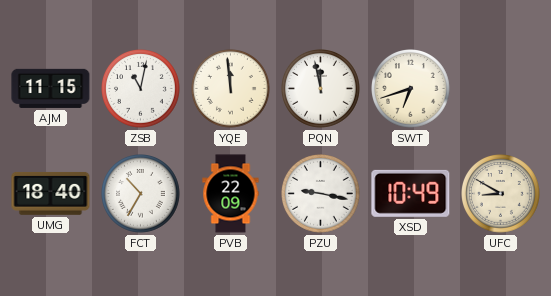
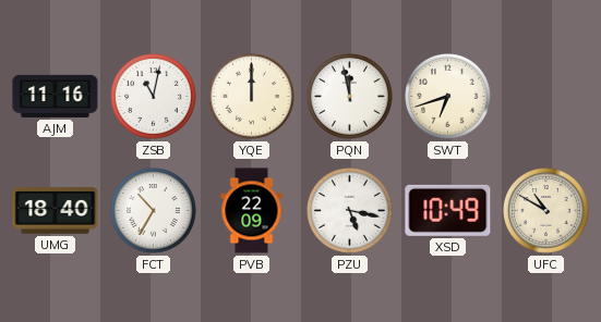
AJM: 11:15 -> 11:16 (56, 96)
YQE: 11:59 -> 12:00 (252, 97)
PZU: 9:17 -> 5:17 (350, 211)
UFC: 8:50 -> 10:50 (546, 211)
